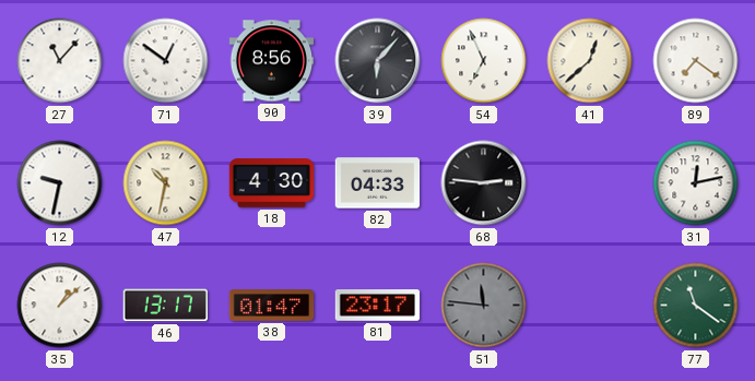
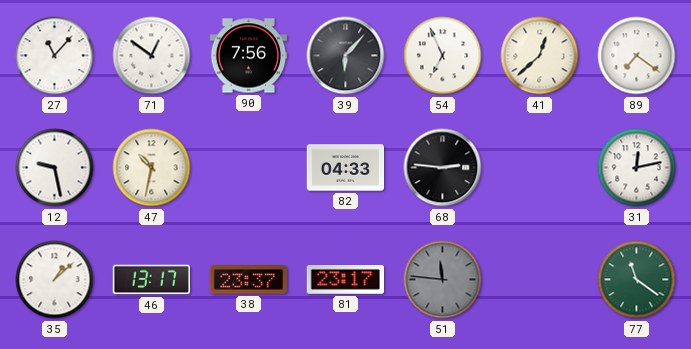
90: 8:56 -> 7:56 (249, 56)
12: 9:32 -> 9:28 (55, 168)
18: 4:30 -> none (272, 183)
38: 01:47 -> 23:37 (249, 280)
